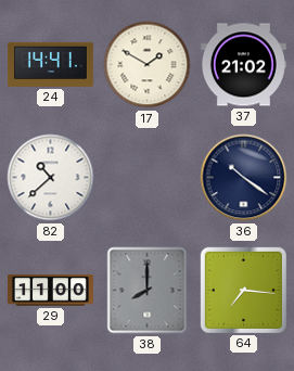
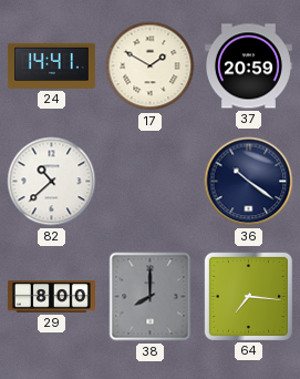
37: 21:02 -> 20:59 (248, 66)
29: 11:00 -> 8:00 (51, 297)
